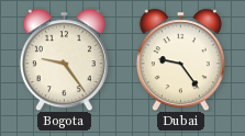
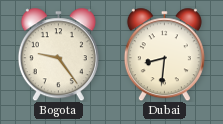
Dubai: 9:24 -> 8:31 (164, 54)
